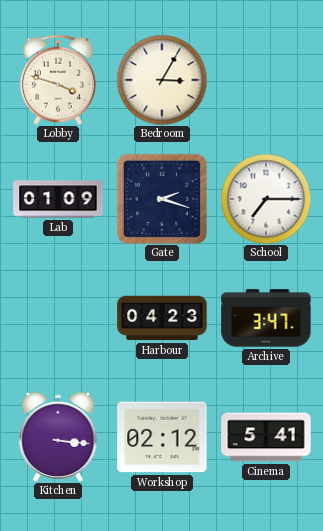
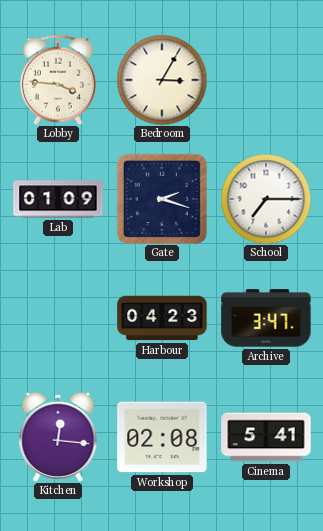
Lobby: 3:48 -> 3:46 (58, 80)
Kitchen: 3:16 -> 12:16 (58, 437)
Workshop: 02:12 -> 02:08 (162, 437)
